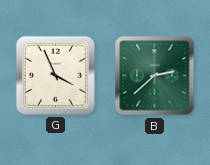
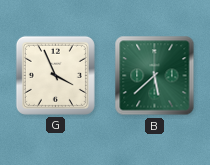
B: 2:38 -> 5:38 (155, 76)
